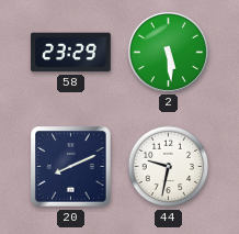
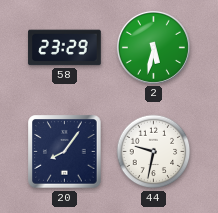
2: 5:29 -> 5:32 (153, 47)
20: 8:11 -> 8:06 (65, 152)
